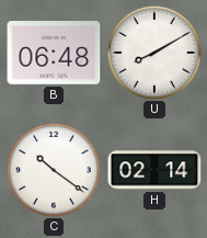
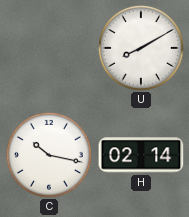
B: 06:48 -> none (54, 53)
C: 10:21 -> 10:17 (49, 155)
